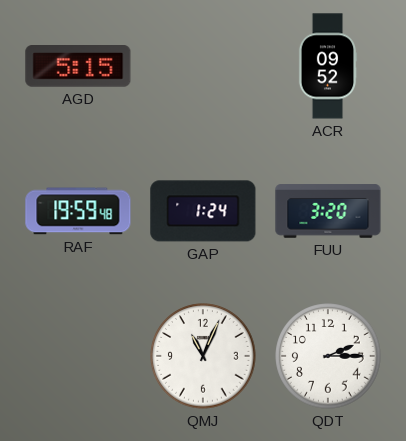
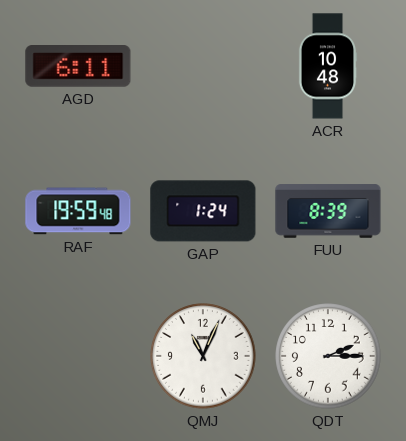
AGD: 5:15 -> 6:11 (78, 66)
ACR: 09:52 -> 10:48 (328, 66)
FUU: 3:20 -> 8:39 (328, 211)
